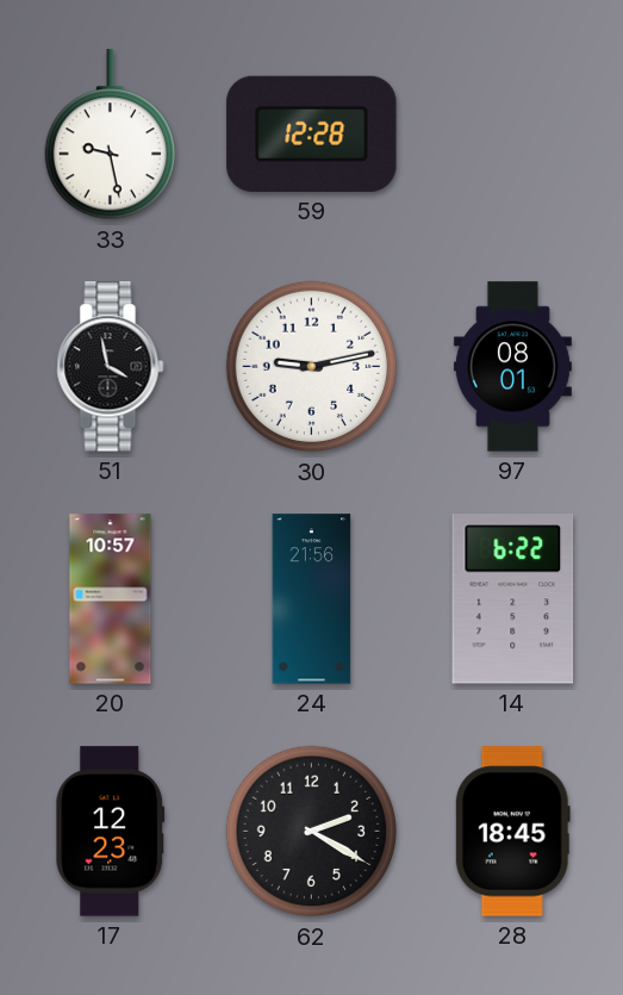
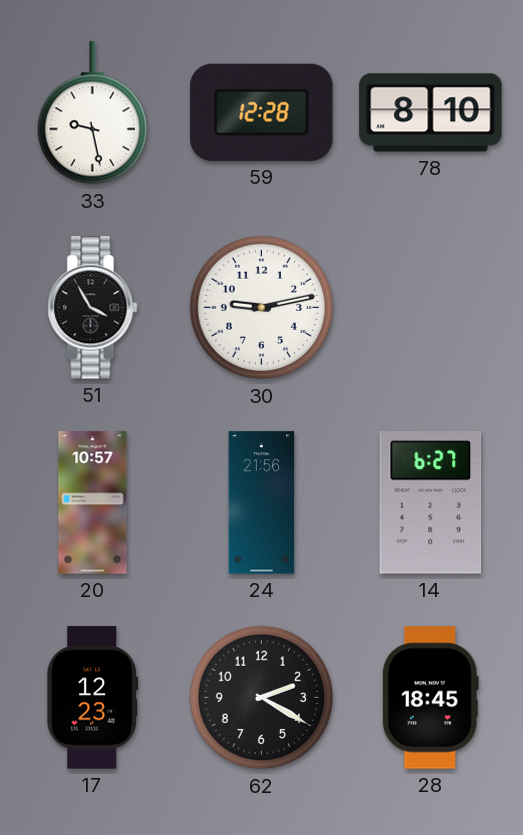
78: none -> 8:10 (431, 113)
51: 3:58 -> 3:55 (93, 308)
97: 08:01 -> none (512, 367)
14: 6:22 -> 6:27 (431, 503)
